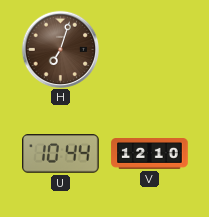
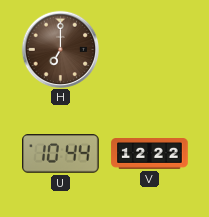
H: 7:03 -> 7:00 (60, 49)
V: 12:10 -> 12:22 (150, 154)
